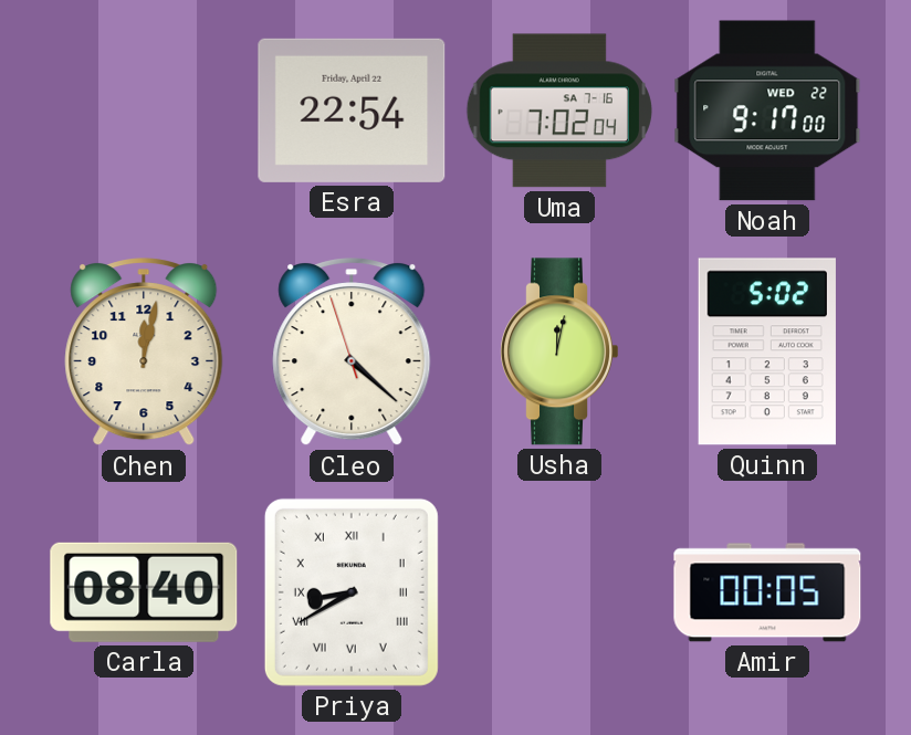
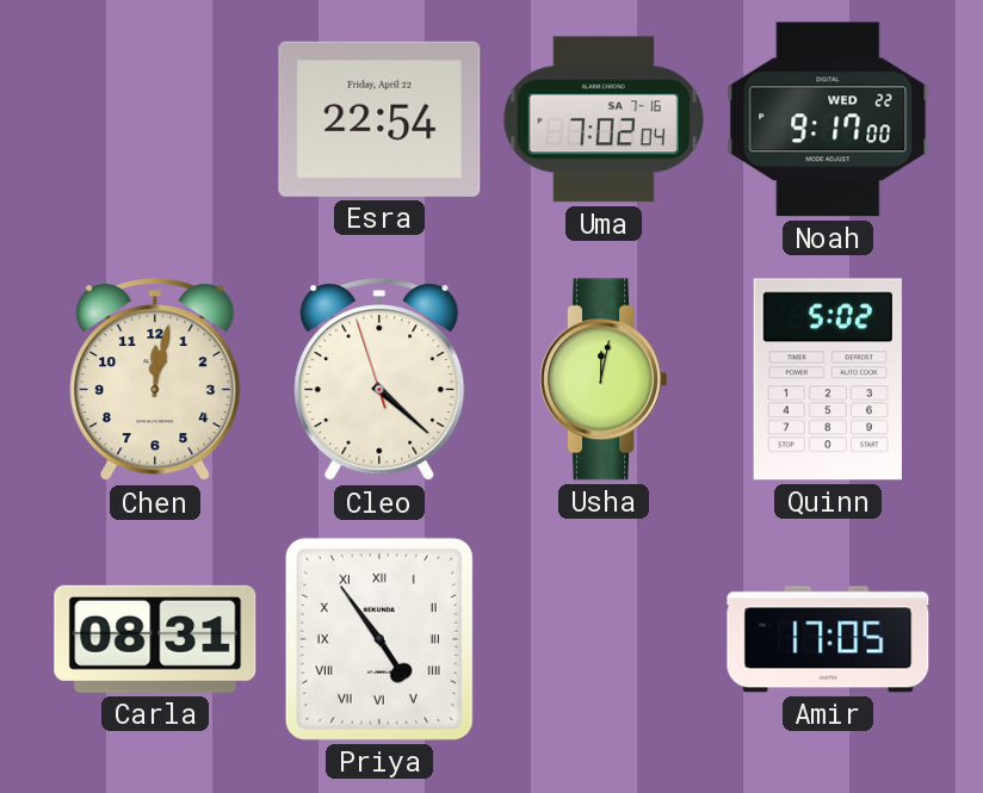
Carla: 08:40 -> 08:31 (155, 639)
Priya: 8:40 -> 4:54 (379, 639)
Amir: 00:05 -> 17:05 (828, 639)
